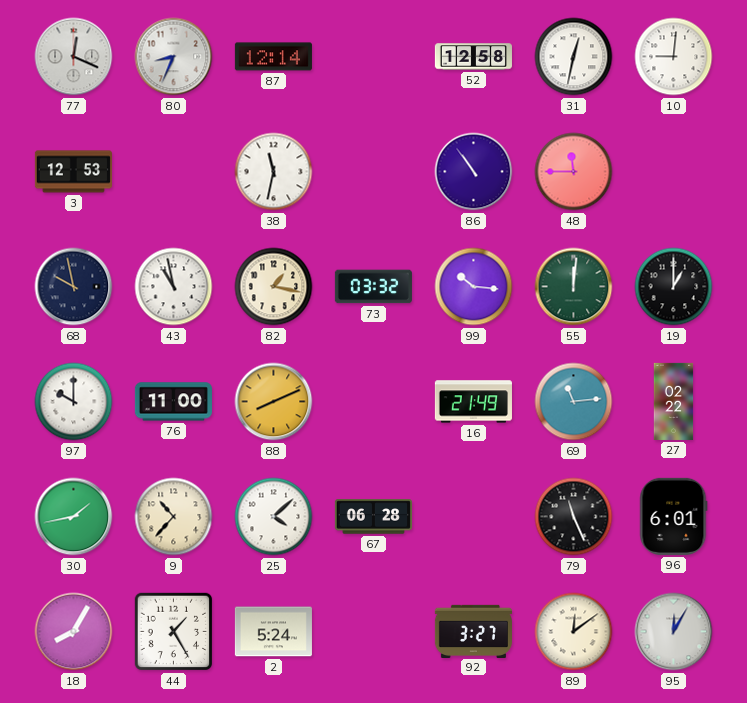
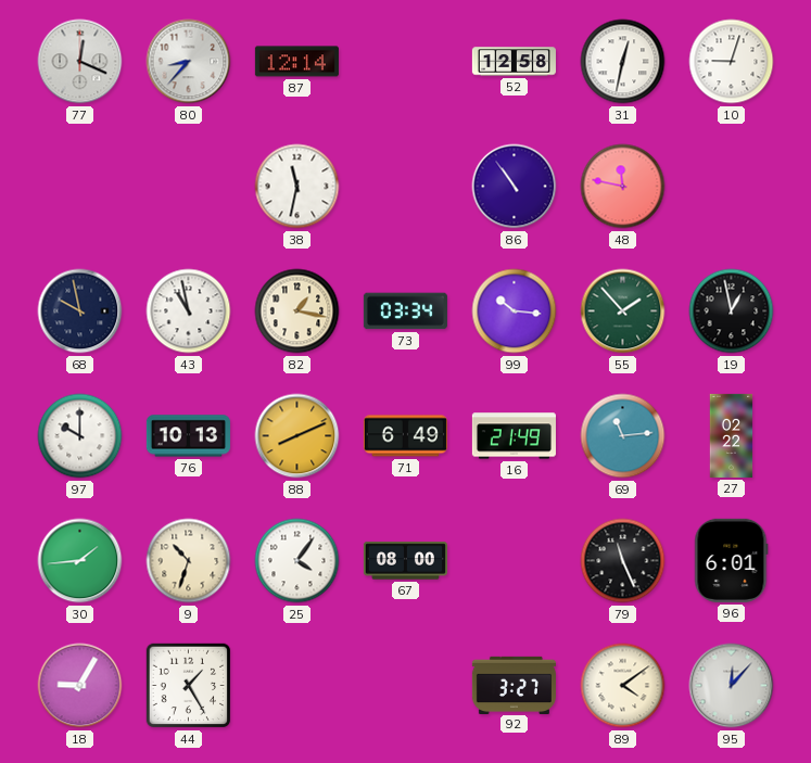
80: 8:34 -> 8:37 (189, 62)
10: 9:01 -> 9:03 (732, 62)
3: 12:53 -> none (73, 172)
48: 11:45 -> 11:47 (623, 187)
73: 03:32 -> 03:34 (405, 311)
55: 12:01 -> 1:53 (623, 311)
19: 1:00 -> 12:58 (732, 311)
76: 11:00 -> 10:13 (188, 436)
71: none -> 6:49 (405, 436)
30: 1:43 -> 1:44 (80, 561)
9: 10:37 -> 10:33 (189, 561)
25: 4:08 -> 4:06 (297, 561)
67: 06:28 -> 08:00 (405, 561)
18: 8:05 -> 9:05 (80, 686)
2: 5:24 -> none (273, 632)
89: 12:09 -> 4:09 (623, 686)
95: 12:05 -> 12:07 (732, 686)
